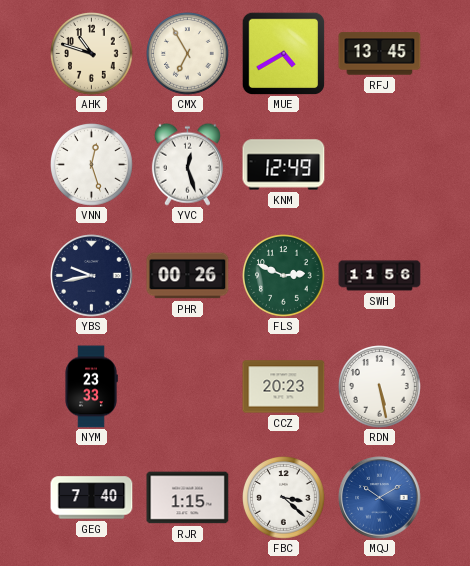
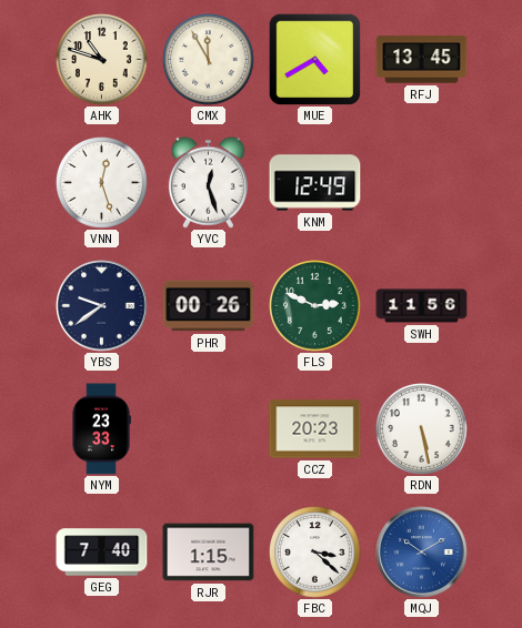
CMX: 6:55 -> 11:55 (209, 60)
YBS: 9:43 -> 9:39 (102, 306)
